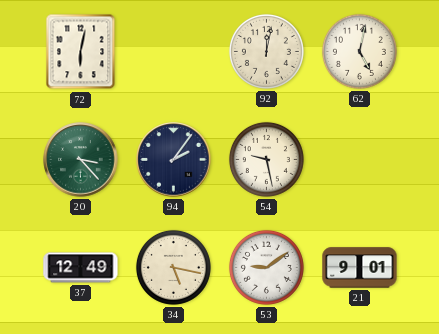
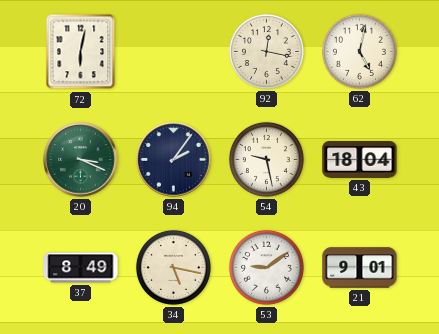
92: 12:02 -> 12:17 (266, 51)
20: 3:23 -> 3:19 (81, 160)
43: none -> 18:04 (360, 160)
37: 12:49 -> 8:49 (81, 268)
